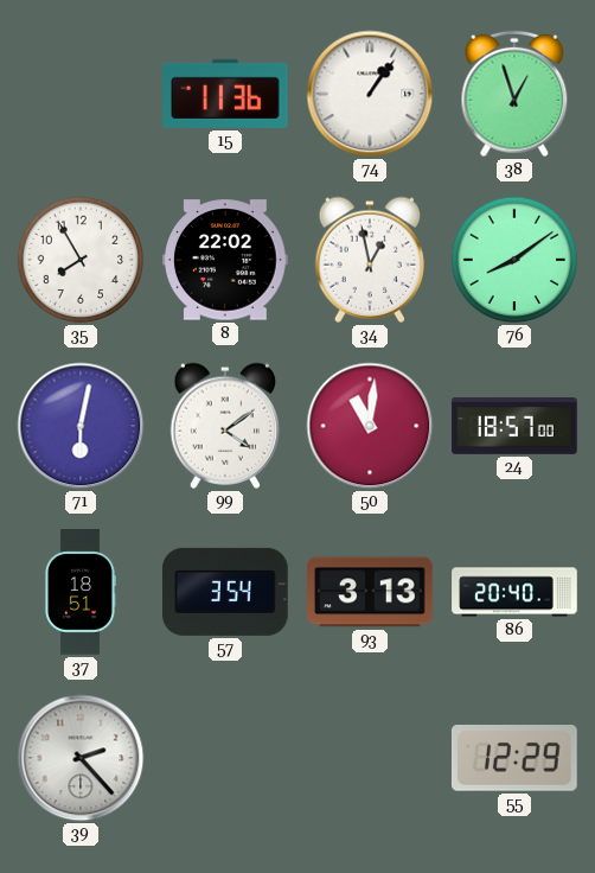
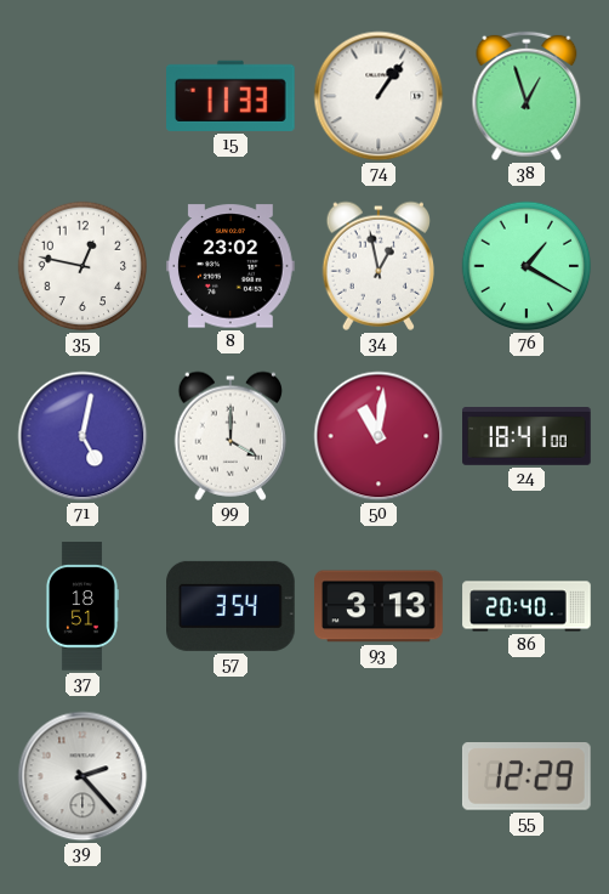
15: 11:36 -> 11:33 (232, 96)
35: 7:55 -> 12:47 (82, 266)
8: 22:02 -> 23:02 (232, 266)
76: 8:09 -> 1:20 (527, 266)
71: 6:02 -> 5:02 (82, 436)
99: 4:09 -> 4:00 (230, 436)
24: 18:57 -> 18:41 (527, 437)
